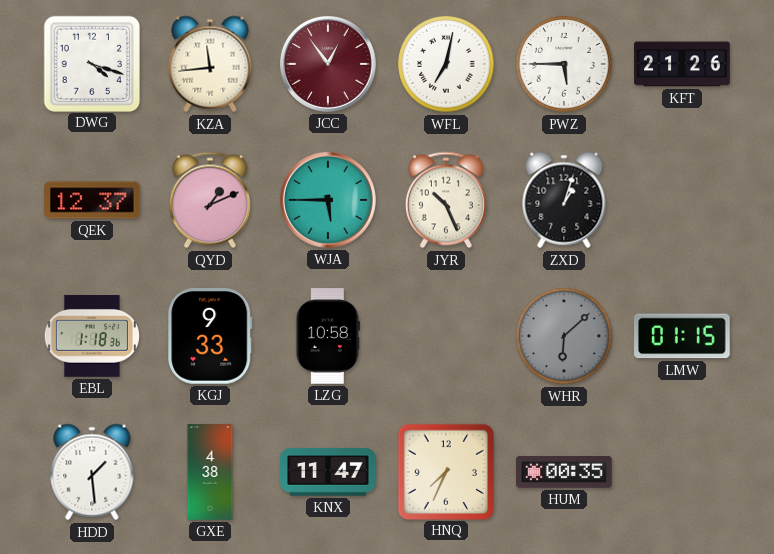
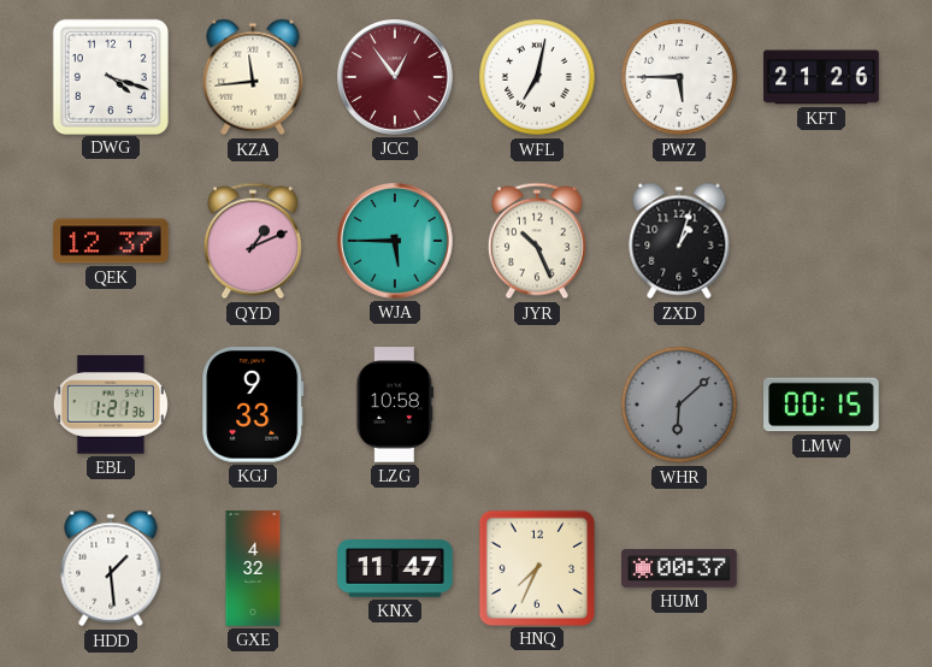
EBL: 1:18 -> 1:21 (111, 405)
LMW: 01:15 -> 00:15 (822, 405)
GXE: 4:38 -> 4:32 (253, 568)
HUM: 00:35 -> 00:37 (679, 569)
